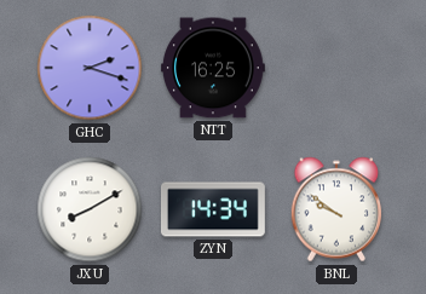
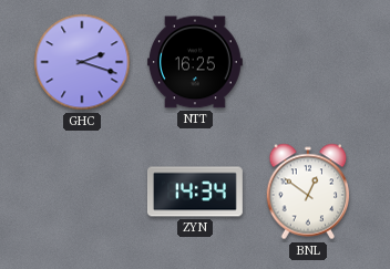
JXU: 8:10 -> none (90, 209)
BNL: 9:51 -> 12:51 (308, 192)
